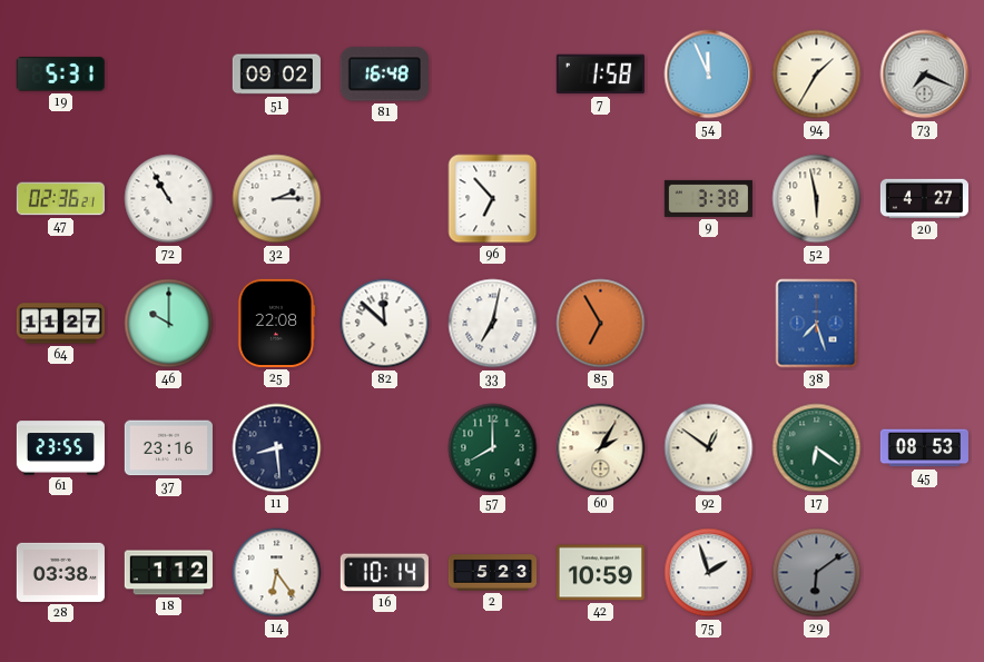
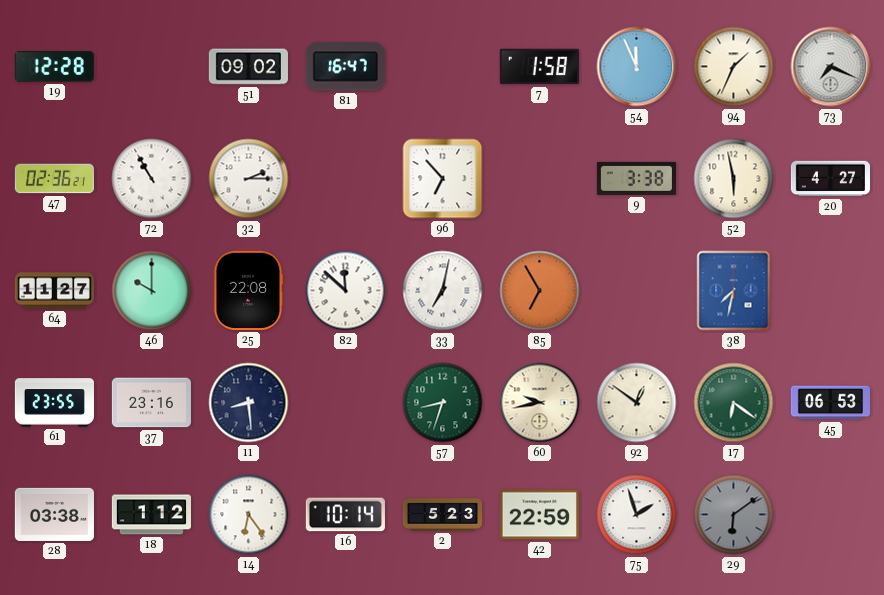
19: 5:31 -> 12:28 (54, 67)
81: 16:48 -> 16:47 (345, 67)
94: 1:35 -> 1:34 (734, 67)
38: 7:27 -> 7:32 (734, 291)
57: 8:00 -> 8:33 (443, 403)
60: 2:05 -> 9:43 (540, 403)
45: 08:53 -> 06:53 (830, 403)
42: 10:59 -> 22:59 (539, 515)
